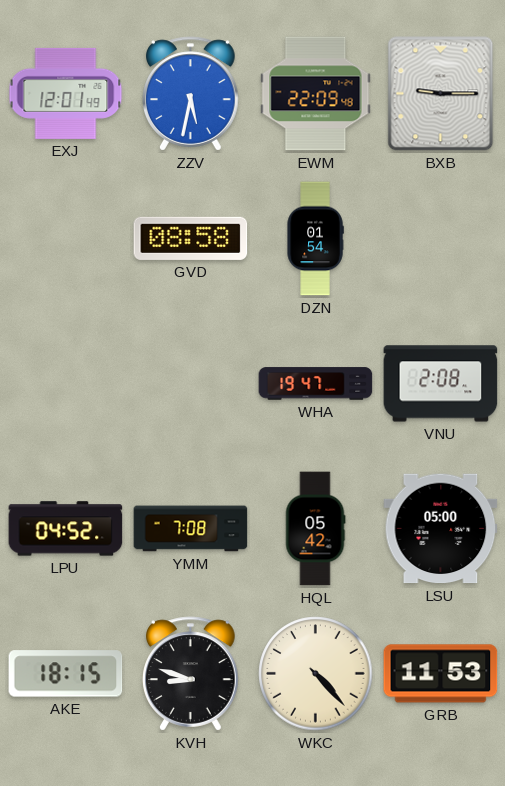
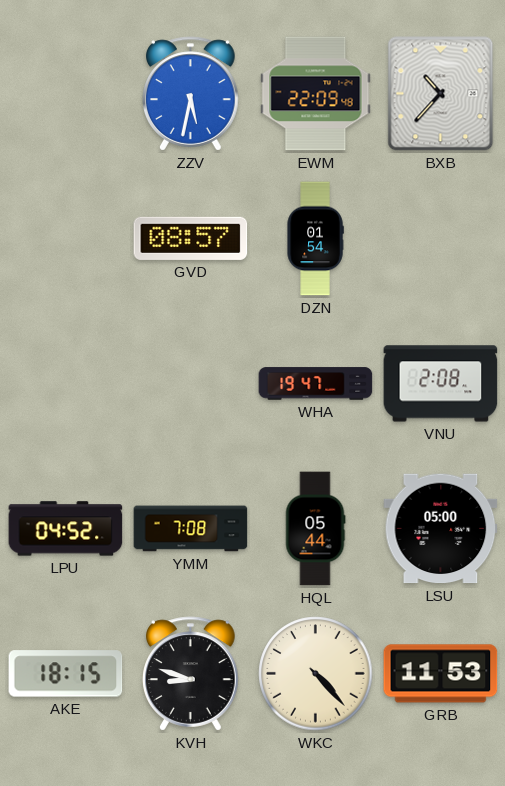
EXJ: 12:01 -> none (66, 93)
BXB: 9:15 -> 10:37 (441, 94)
GVD: 08:58 -> 08:57 (191, 238)
HQL: 05:42 -> 05:44 (315, 529)
